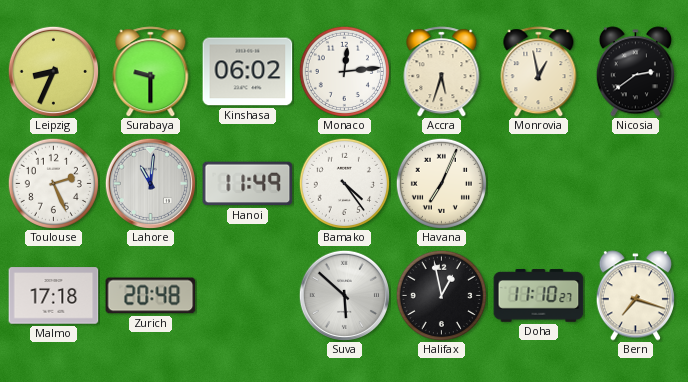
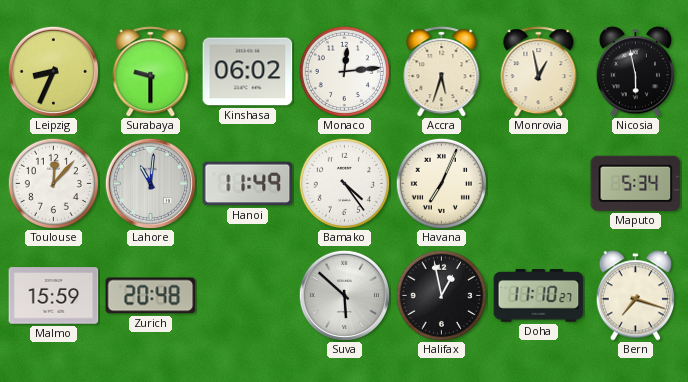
Nicosia: 2:39 -> 5:58 (635, 72)
Toulouse: 2:26 -> 12:07 (53, 183)
Maputo: none -> 5:34 (636, 183)
Malmo: 17:18 -> 15:59 (54, 296)
